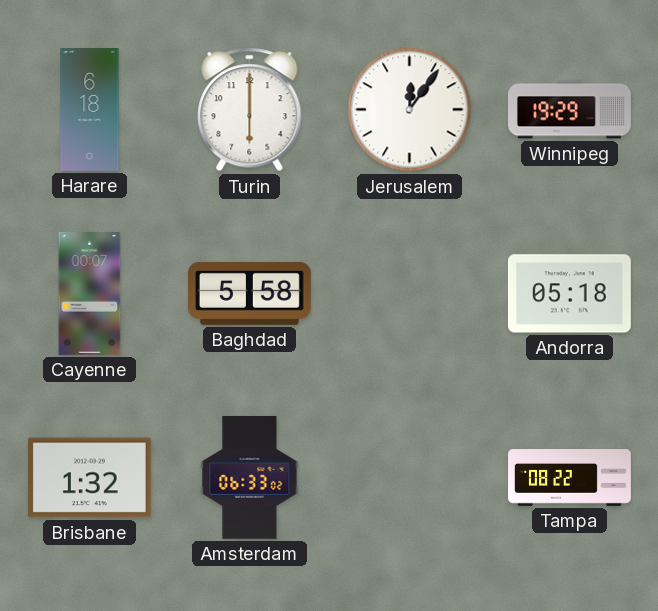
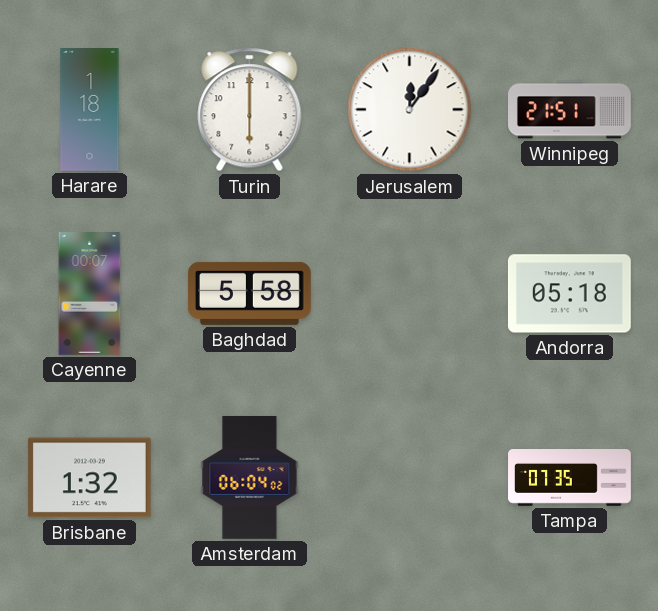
Harare: 6:18 -> 1:18 (90, 110)
Winnipeg: 19:29 -> 21:51 (570, 110)
Amsterdam: 06:33 -> 06:04 (250, 477)
Tampa: 08:22 -> 07:35 (570, 478)
